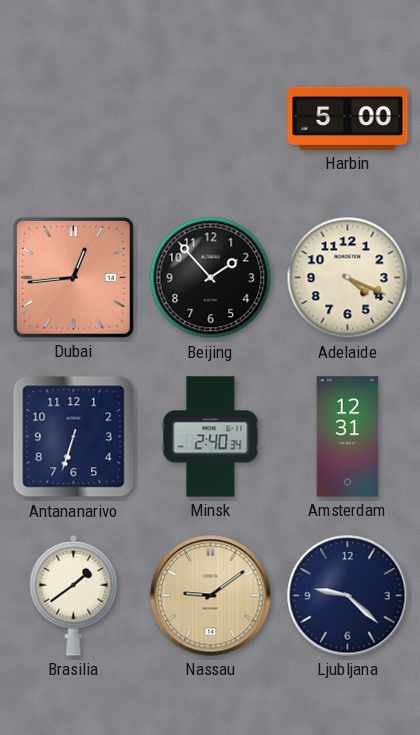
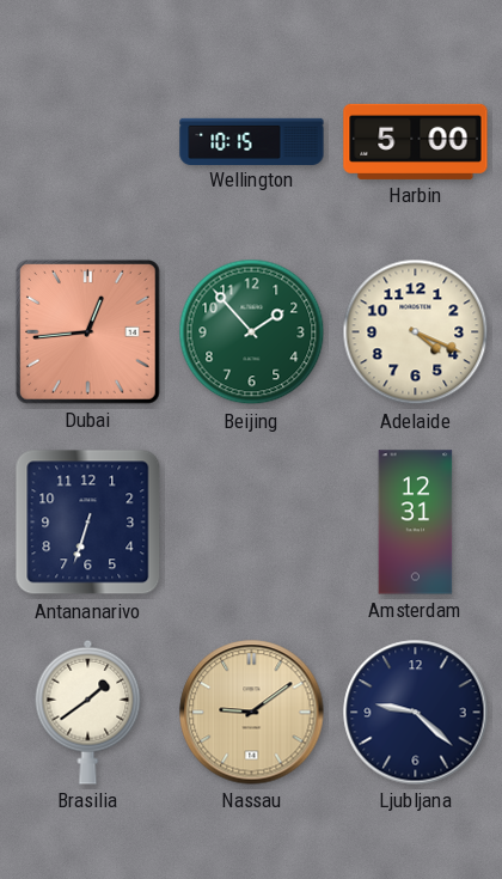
Wellington: none -> 10:15 (252, 141)
Beijing dial: black -> green (252, 332)
Minsk: 2:40 -> none (211, 437)
